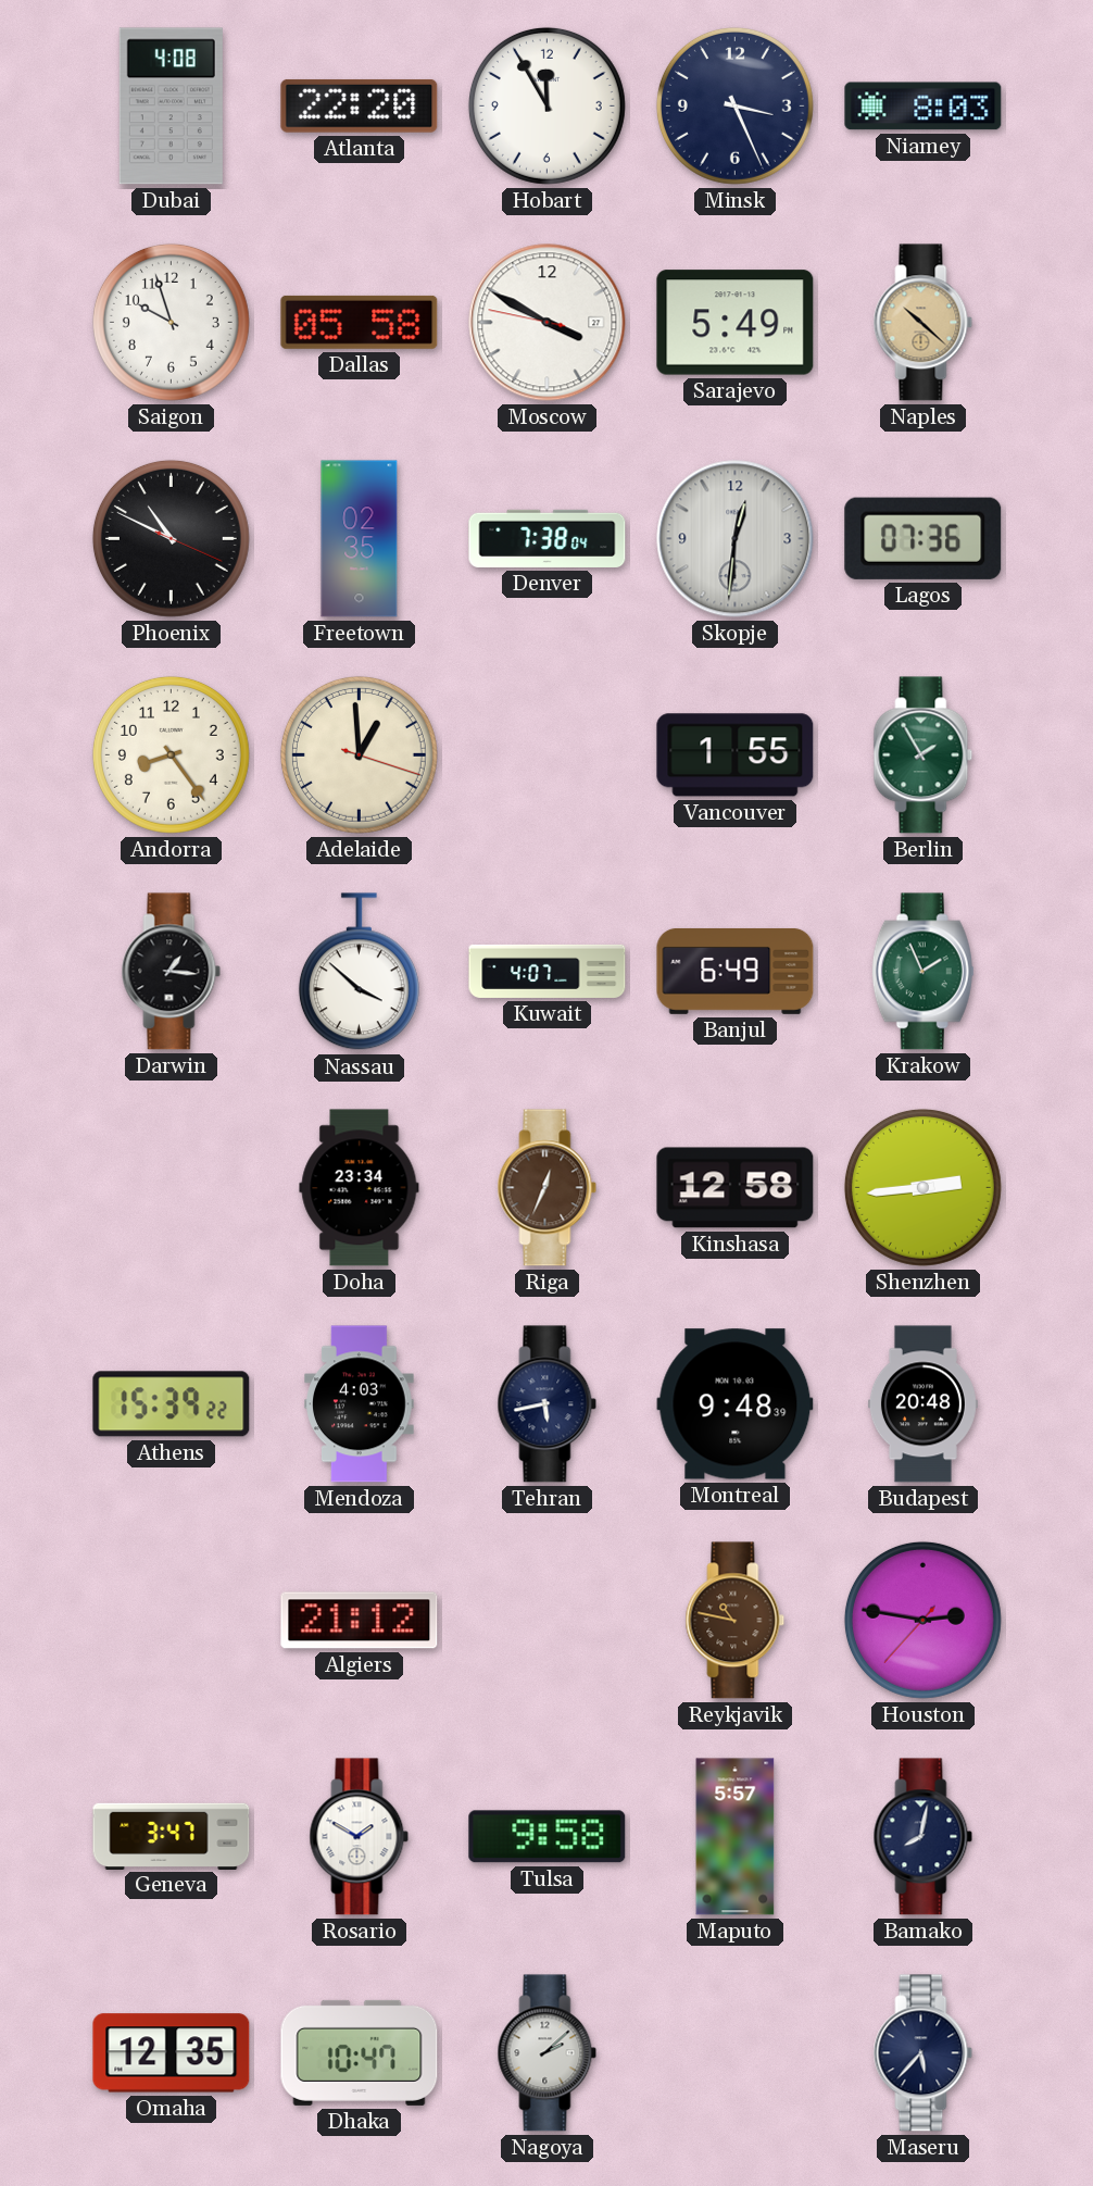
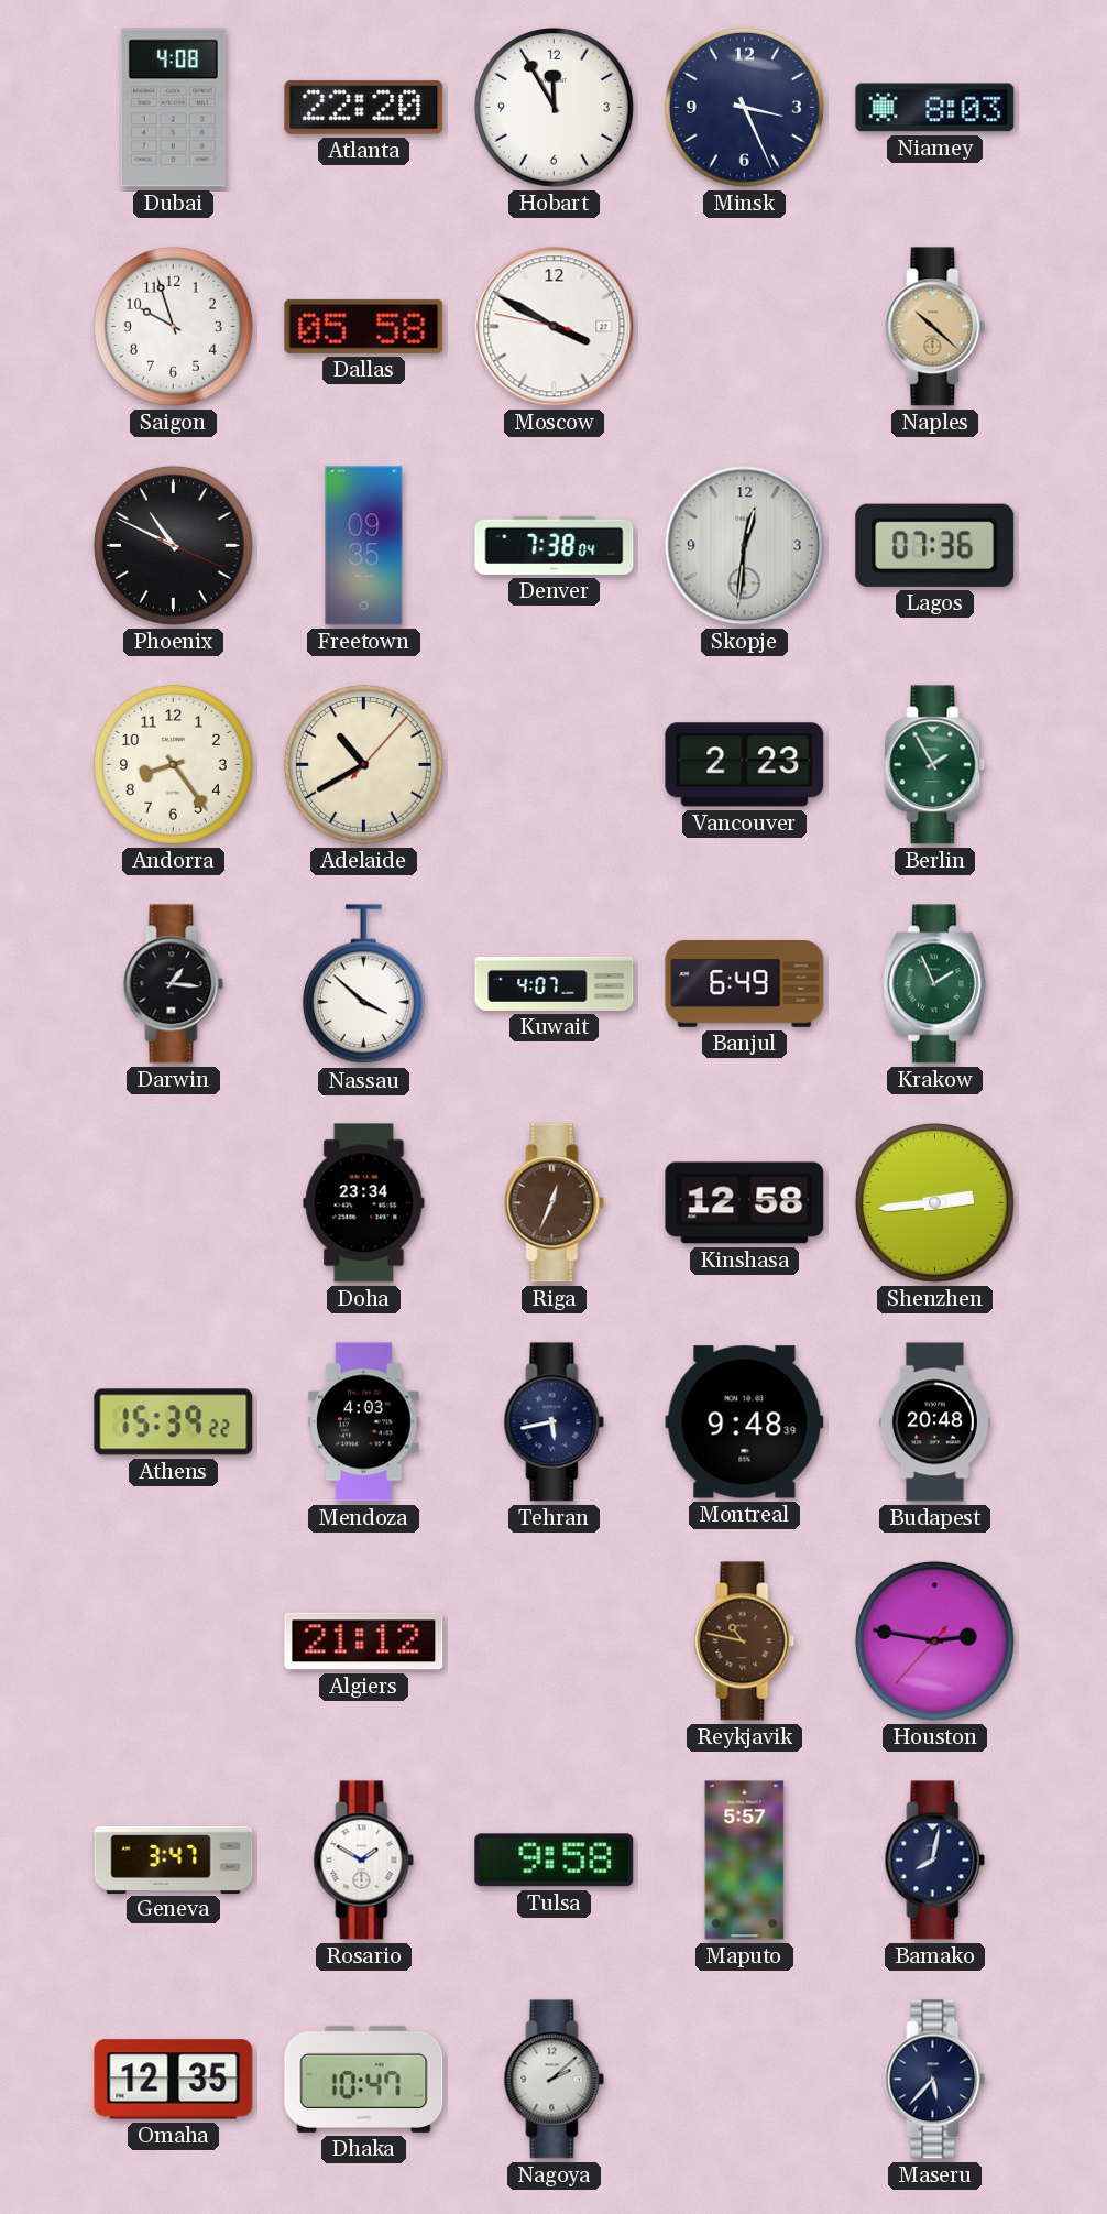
Sarajevo: 5:49 -> none (736, 323)
Freetown: 02:35 -> 09:35 (364, 546)
Adelaide: 12:59 -> 10:40 (363, 764)
Vancouver: 1:55 -> 2:23 (745, 765)
